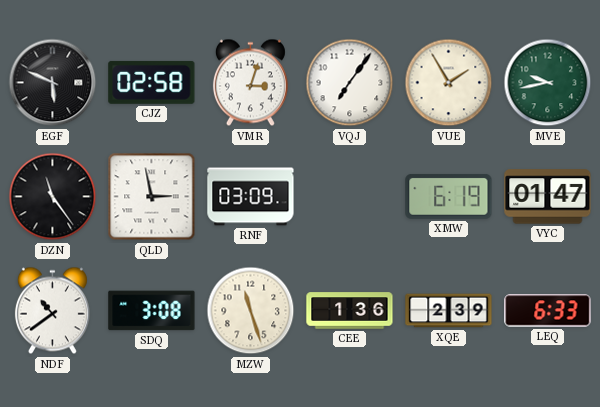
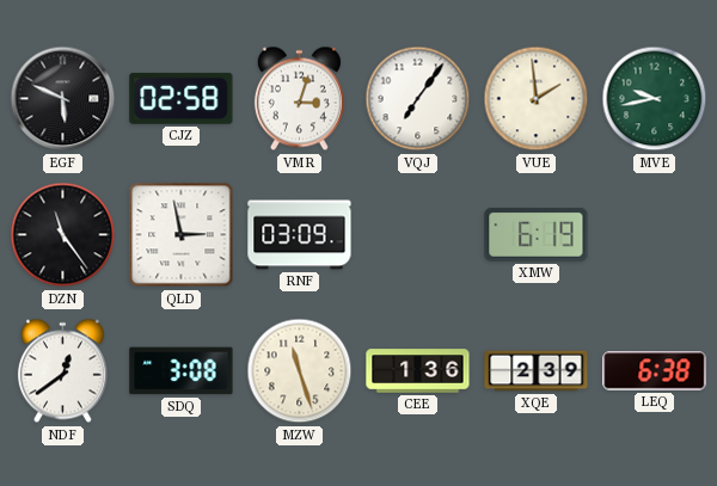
VUE: 1:55 -> 1:59 (537, 99)
VYC: 01:47 -> none (548, 197)
NDF: 10:39 -> 12:39 (62, 371)
LEQ: 6:33 -> 6:38 (655, 371)
